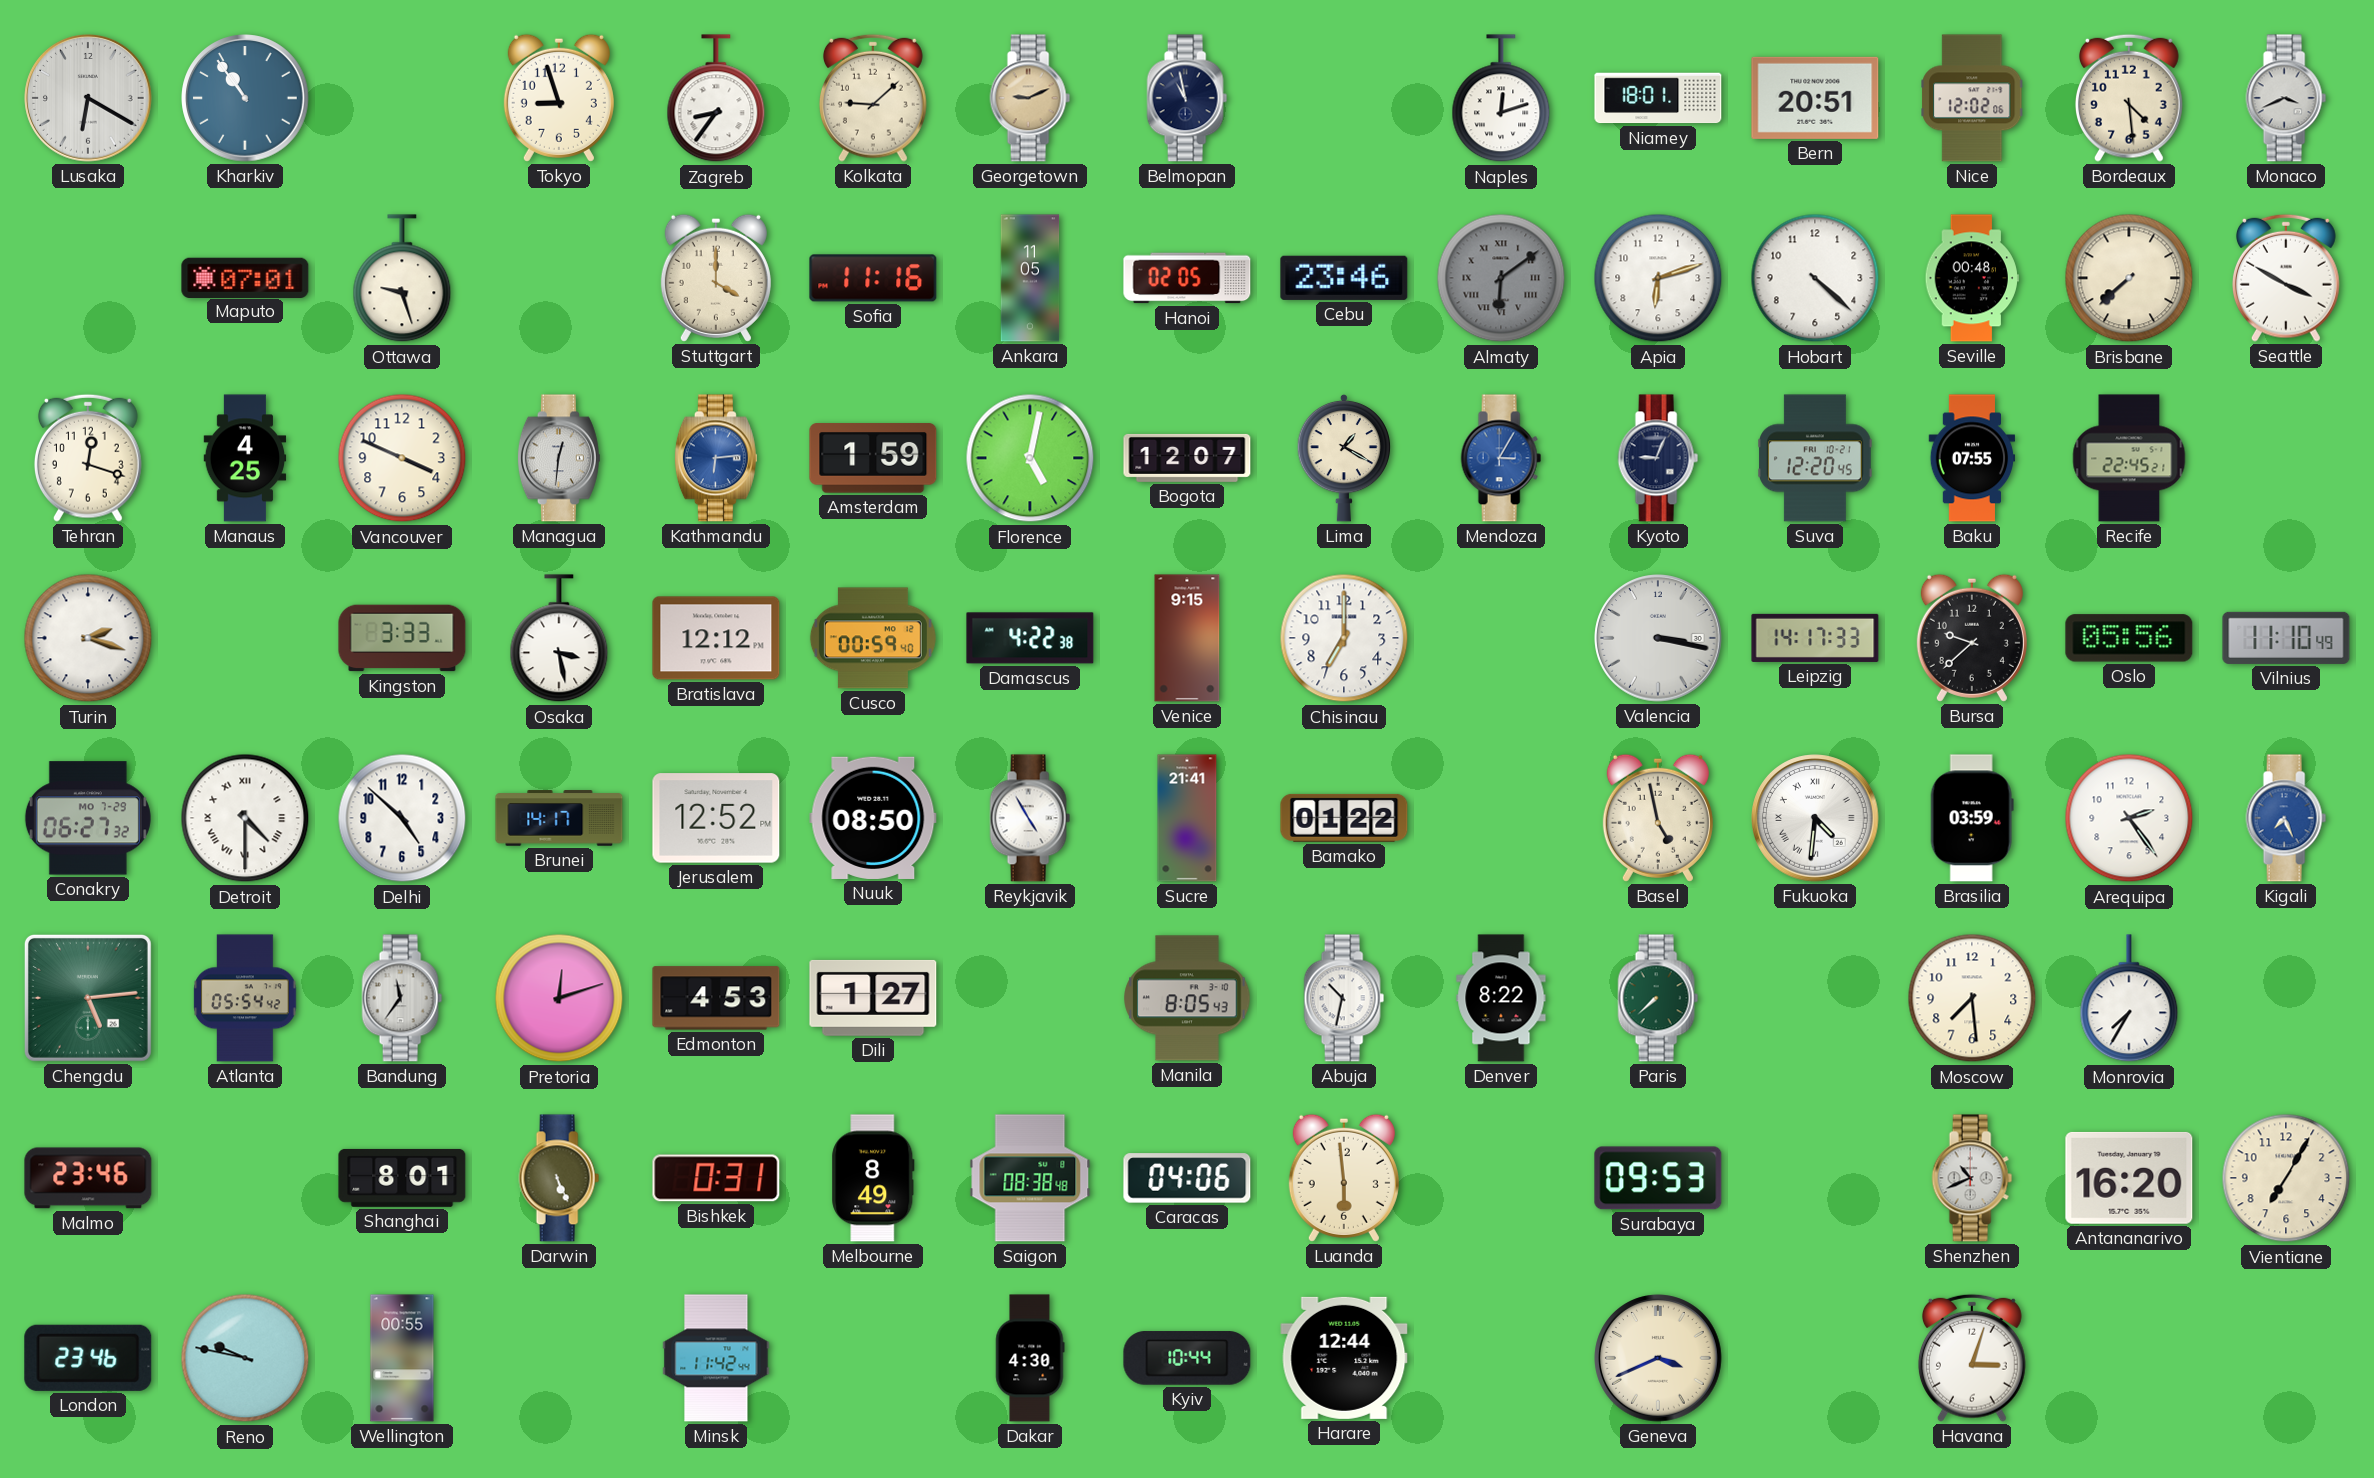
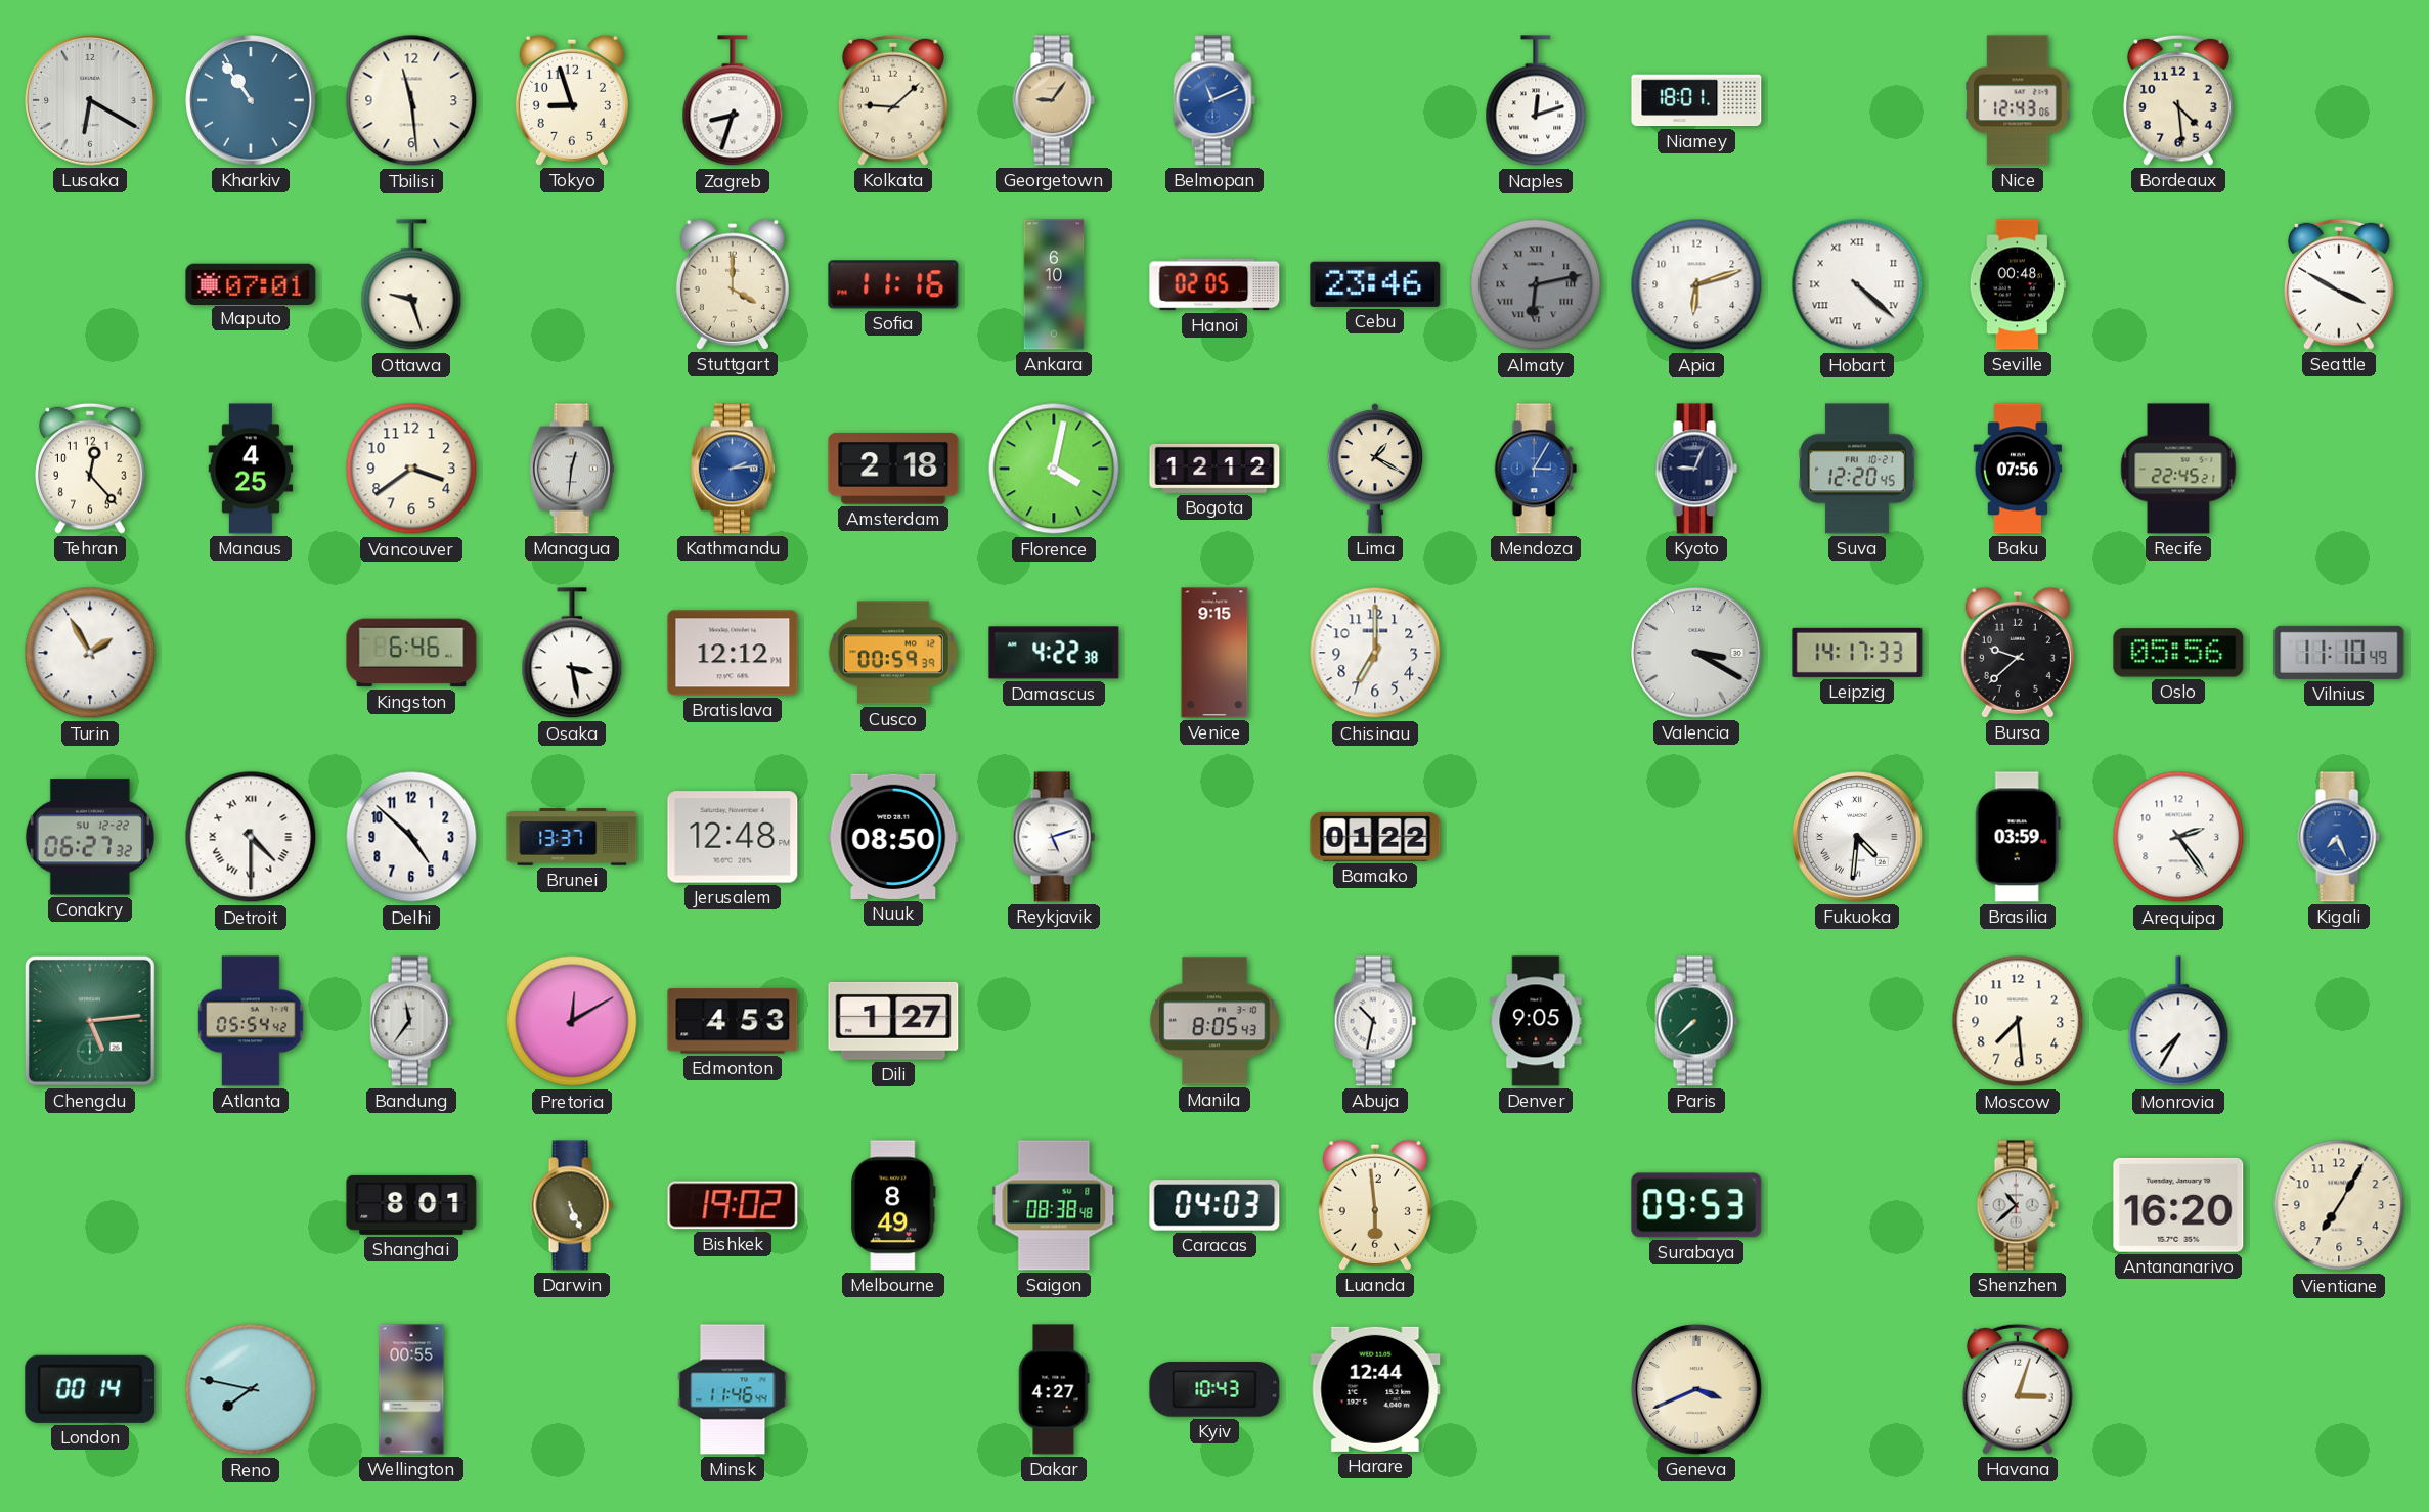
Tbilisi: none -> 11:29 (411, 100)
Zagreb: 8:36 -> 8:33 (733, 101)
Georgetown: 9:11 -> 9:06 (1054, 100)
Belmopan: 10:58 -> 11:11 (1214, 100)
Belmopan dial: navy -> blue (1214, 100)
Bern: 20:51 -> none (1815, 98)
Nice: 12:02 -> 12:43 (2019, 100)
Monaco: 3:41 -> none (2286, 98)
Ankara: 11:05 -> 6:10 (1054, 284)
Almaty: 6:09 -> 6:13 (1536, 284)
Hobart numerals: Arabic -> Roman (1857, 284)
Brisbane: 7:38 -> none (2129, 278)
Tehran: 12:18 -> 12:23 (90, 469)
Vancouver: 3:49 -> 3:39 (411, 469)
Kathmandu: 6:14 -> 2:14 (733, 469)
Amsterdam: 1:59 -> 2:18 (893, 469)
Florence: 5:02 -> 4:02 (1054, 469)
Bogota: 12:07 -> 12:12 (1214, 469)
Baku: 07:55 -> 07:56 (2018, 469)
Turin: 2:18 -> 1:55 (90, 653)
Kingston: 3:33 -> 6:46 (411, 653)
Cusco: 00:59:40 -> 00:59:39 (893, 653)
Valencia: 3:17 -> 3:20 (1696, 653)
Conakry date: MO 7-29 -> SU 12-22 (90, 837)
Brunei: 14:17 -> 13:37 (572, 837)
Jerusalem: 12:52 -> 12:48 (733, 837)
Reykjavik: 4:55 -> 5:12 (1054, 837)
Sucre: 21:41 -> none (1187, 818)
Basel: 4:58 -> none (1658, 818)
Pretoria: 12:12 -> 12:10 (572, 1021)
Denver: 8:22 -> 9:05 (1536, 1021)
Malmo: 23:46 -> none (88, 1178)
Bishkek: 0:31 -> 19:02 (733, 1205)
Caracas: 04:06 -> 04:03 (1214, 1205)
Shenzhen: 10:41 -> 10:38 (2018, 1205)
London: 23:46 -> 00:14 (90, 1389)
Reno: 9:47 -> 7:47 (251, 1389)
Minsk: 11:42 -> 11:46 (733, 1389)
Dakar: 4:30 -> 4:27 (1054, 1389)
Kyiv: 10:44 -> 10:43 (1214, 1389)
